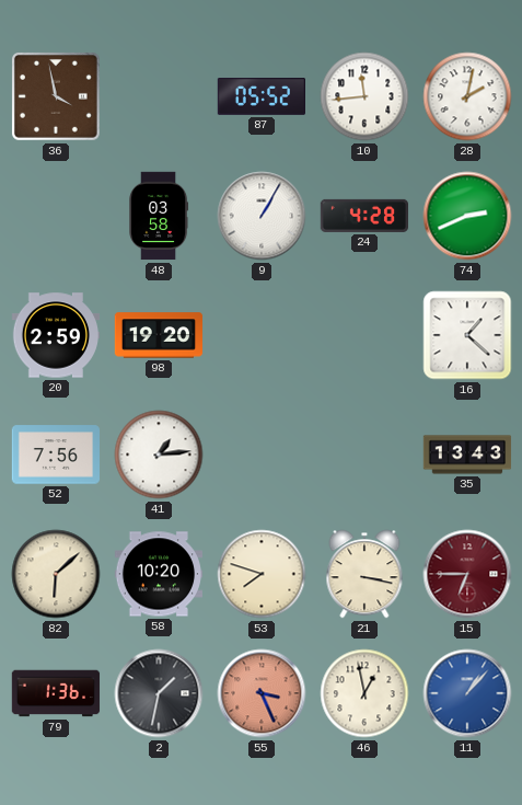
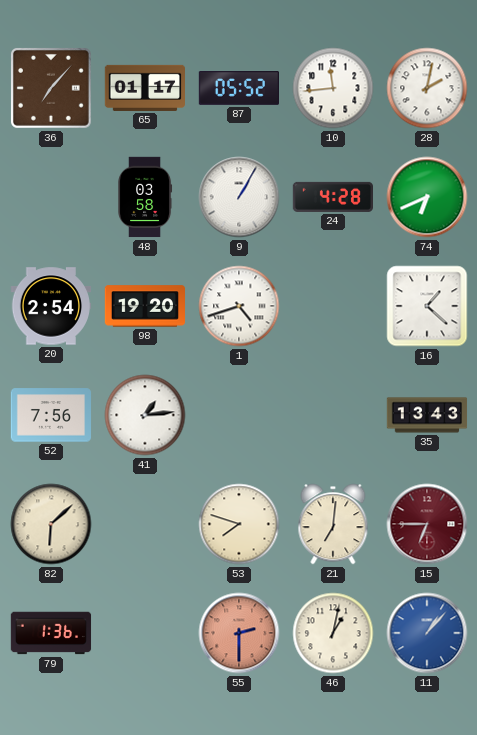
36: 3:58 -> 7:07 (51, 88)
65: none -> 01:17 (145, 88)
74: 2:41 -> 6:41 (427, 197)
20: 2:59 -> 2:54 (50, 306)
1: none -> 4:42 (239, 306)
58: 10:20 -> none (158, 574)
21: 3:17 -> 7:01 (333, 524)
2: 1:32 -> none (159, 693)
55: 3:26 -> 2:30 (239, 633)
46: 12:58 -> 1:02 (333, 633)
